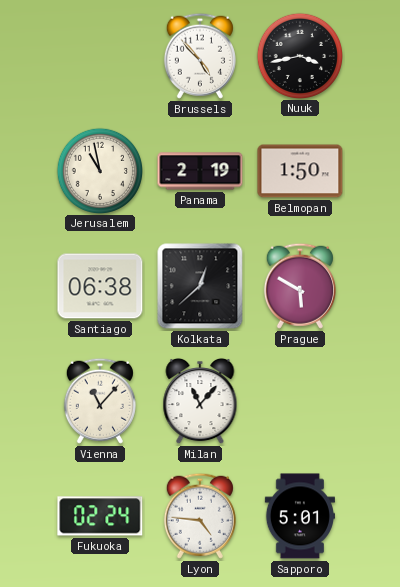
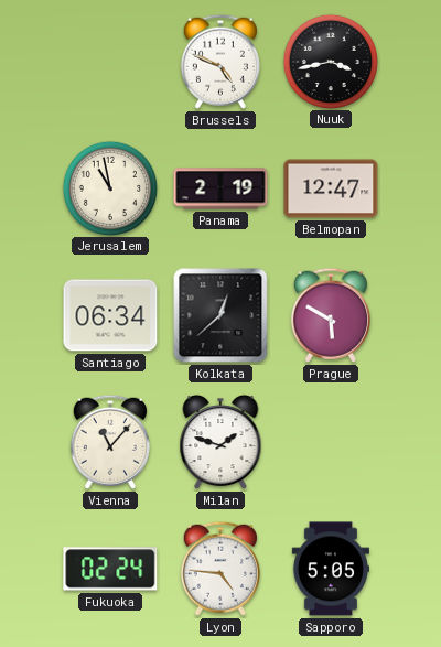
Brussels: 4:53 -> 4:49 (220, 62)
Belmopan: 1:50 -> 12:47 (331, 188)
Santiago: 06:38 -> 06:34 (110, 315)
Milan: 11:07 -> 1:48 (220, 442)
Sapporo: 5:01 -> 5:05 (331, 569)
